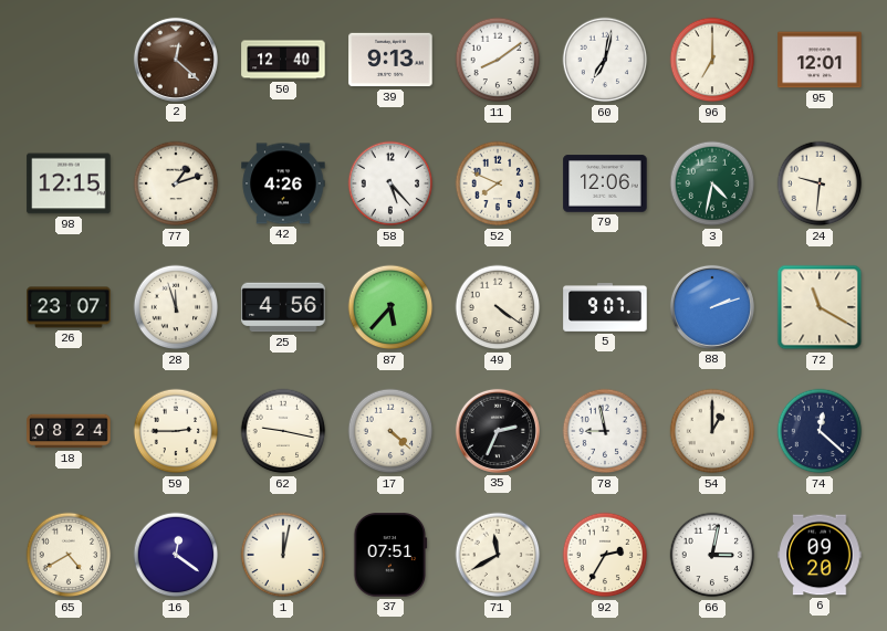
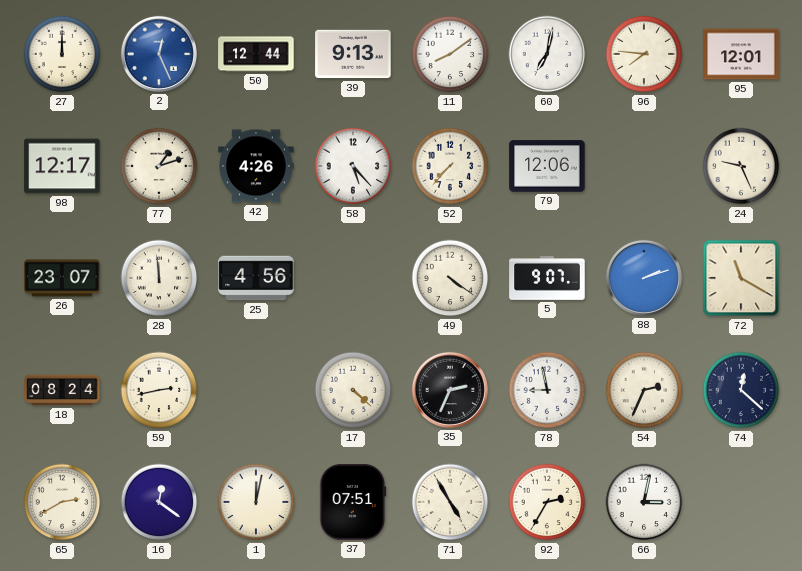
27: none -> 12:00 (62, 54)
2: 12:22 -> 12:26 (159, 54)
2 dial: brown -> blue (159, 54)
50: 12:40 -> 12:44 (256, 54)
96: 7:00 -> 7:46 (644, 54)
98: 12:15 -> 12:17 (62, 166)
52: 7:49 -> 7:37 (450, 166)
3: 4:32 -> none (712, 183)
24: 9:31 -> 9:26 (741, 166)
28: 11:57 -> 11:59 (159, 278)
87: 5:37 -> none (390, 307)
59: 2:45 -> 2:43 (159, 390)
62: 9:17 -> none (283, 431)
54: 1:00 -> 2:34 (644, 390)
65: 4:40 -> 2:40 (62, 502)
71: 11:40 -> 4:55 (450, 502)
6: 09:20 -> none (820, 555)
